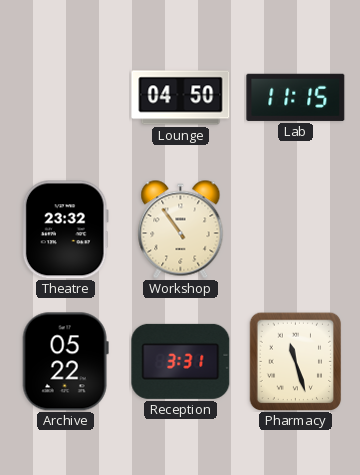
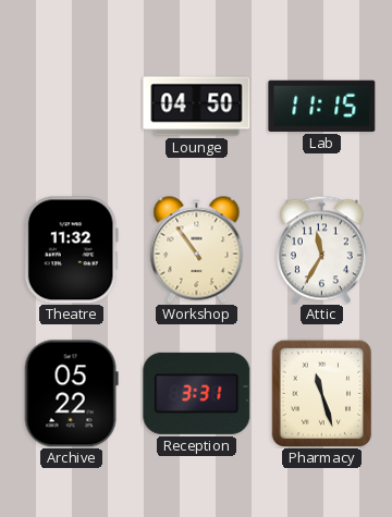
Theatre: 23:32 -> 11:32 (71, 250)
Attic: none -> 11:35 (321, 249)
